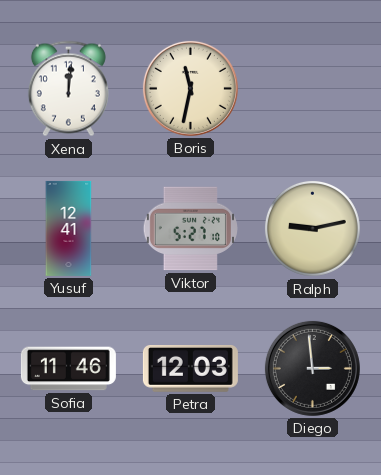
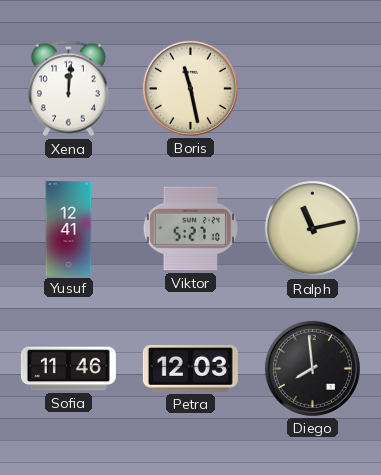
Boris: 11:32 -> 11:28 (190, 88)
Ralph: 9:13 -> 11:13 (312, 228)
Diego: 2:59 -> 7:59 (312, 368)
